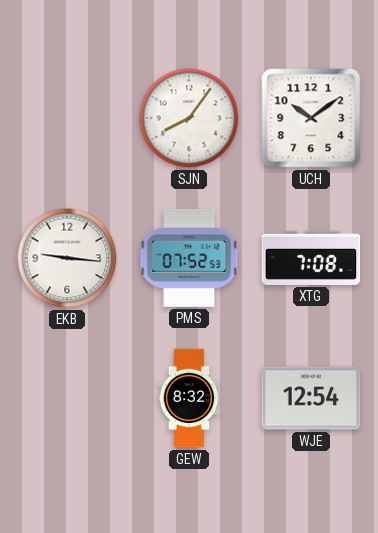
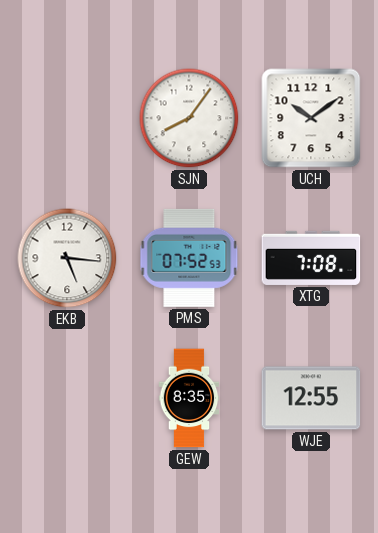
EKB: 9:16 -> 5:16 (67, 258)
GEW: 8:32 -> 8:35 (189, 398)
WJE: 12:54 -> 12:55 (311, 398)
